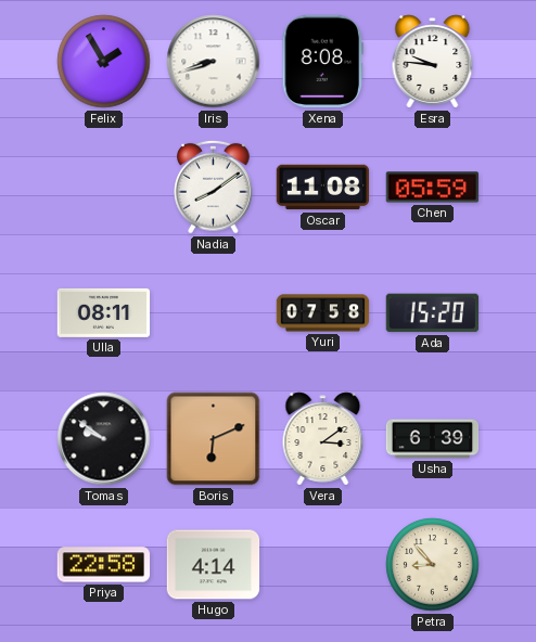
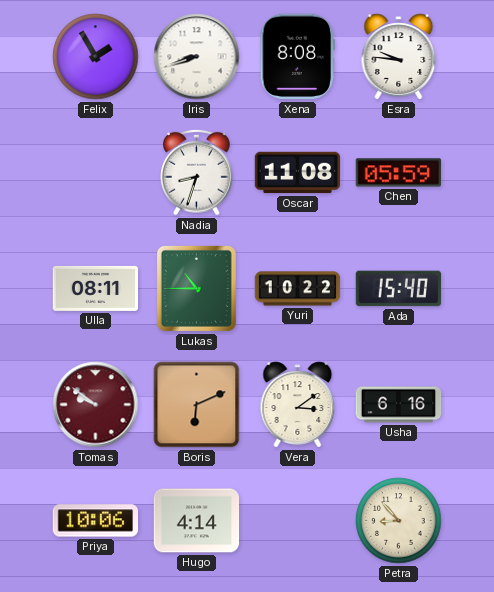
Nadia: 8:09 -> 8:33 (197, 172)
Lukas: none -> 10:45 (196, 288)
Yuri: 07:58 -> 10:22 (298, 289)
Ada: 15:20 -> 15:40 (399, 289)
Tomas dial: black -> burgundy (96, 405)
Usha: 6:39 -> 6:16 (399, 405)
Priya: 22:58 -> 10:06 (96, 521)
